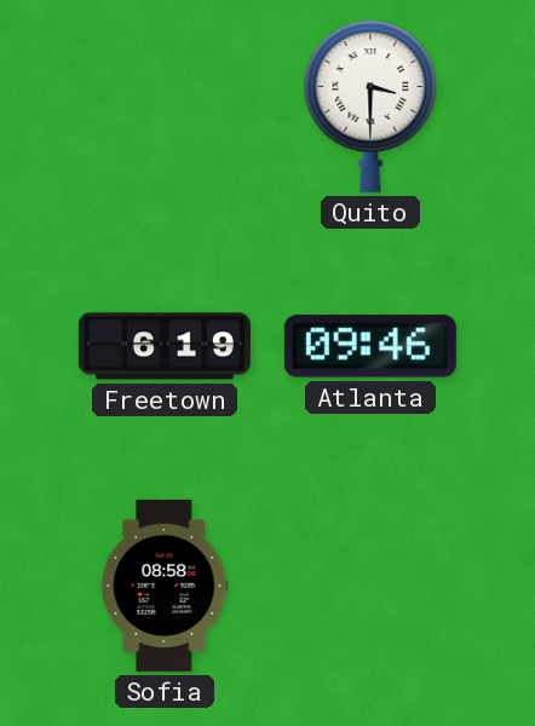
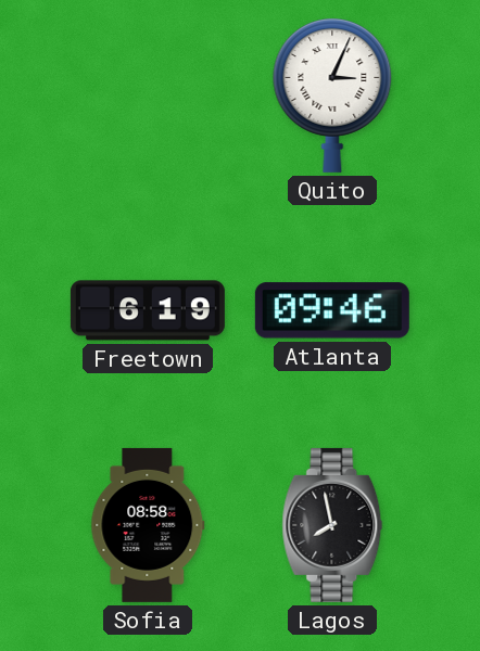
Quito: 3:30 -> 3:04 (332, 95)
Lagos: none -> 7:58 (332, 525)
